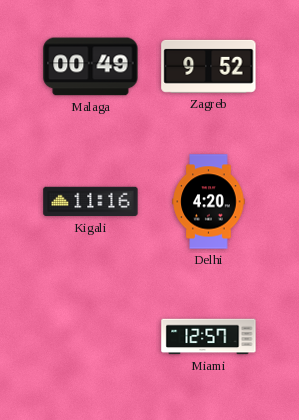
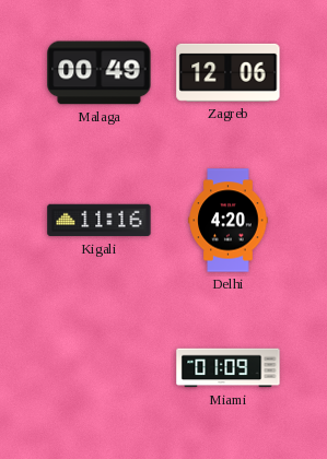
Zagreb: 9:52 -> 12:06 (229, 72)
Miami: 12:57 -> 01:09 (229, 368)
